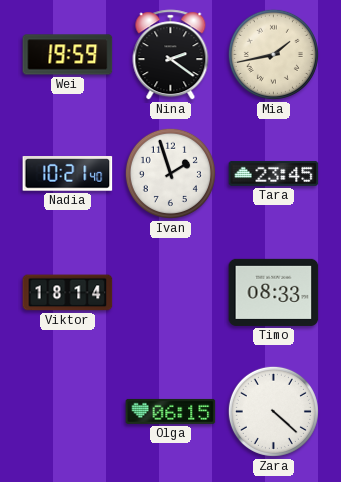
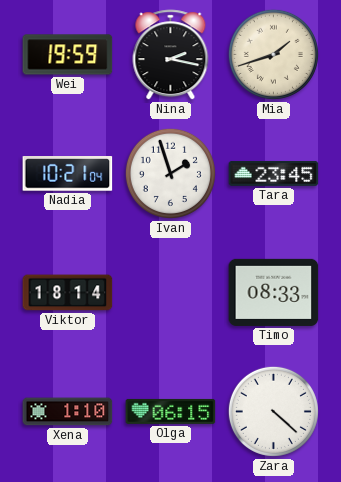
Nina: 2:21 -> 2:17 (171, 55)
Mia: 1:43 -> 1:42 (273, 54)
Nadia: 10:21:40 -> 10:21:04 (68, 174)
Xena: none -> 1:10 (68, 412)
